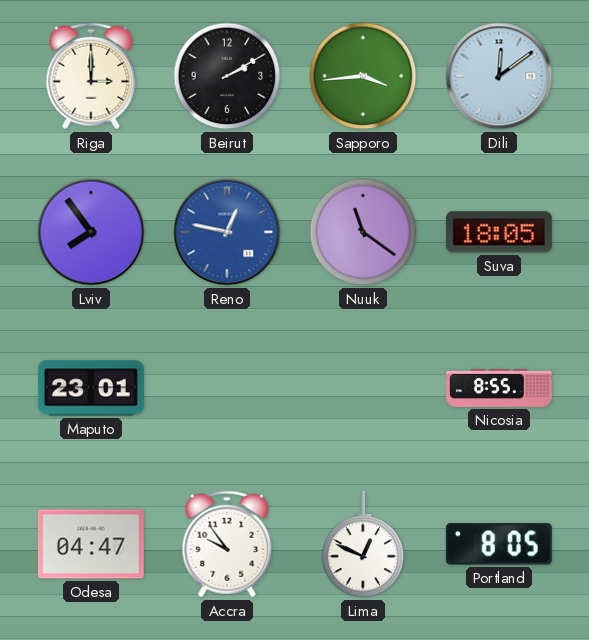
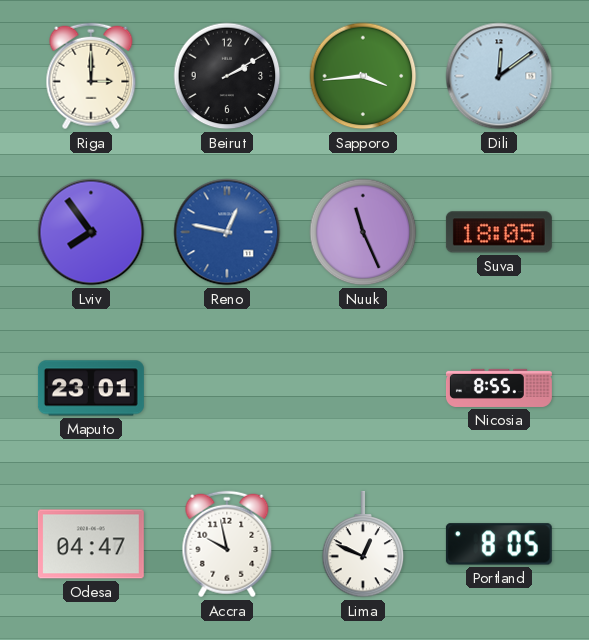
Nuuk: 11:21 -> 11:26 (363, 232)
Accra: 9:54 -> 9:58 (227, 544)
